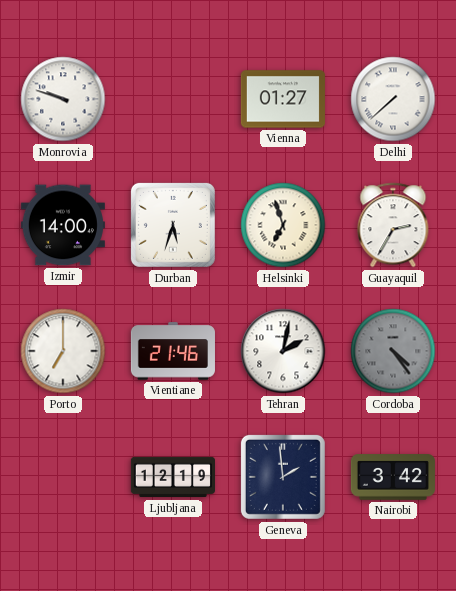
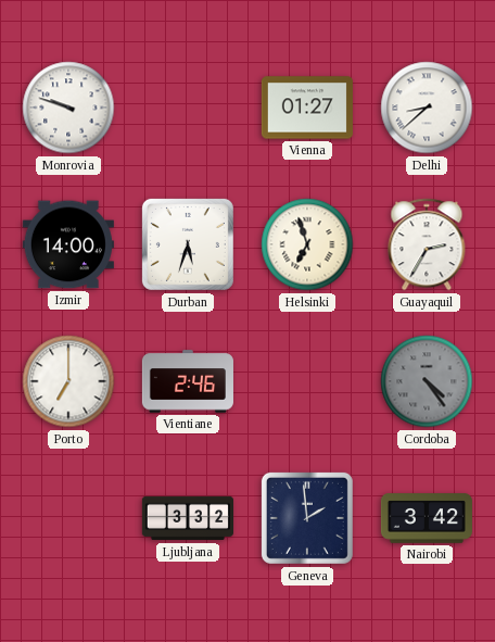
Delhi: 7:38 -> 8:38 (427, 108)
Vientiane: 21:46 -> 2:46 (188, 381)
Tehran: 2:02 -> none (283, 351)
Ljubljana: 12:19 -> 3:32 (187, 518)
